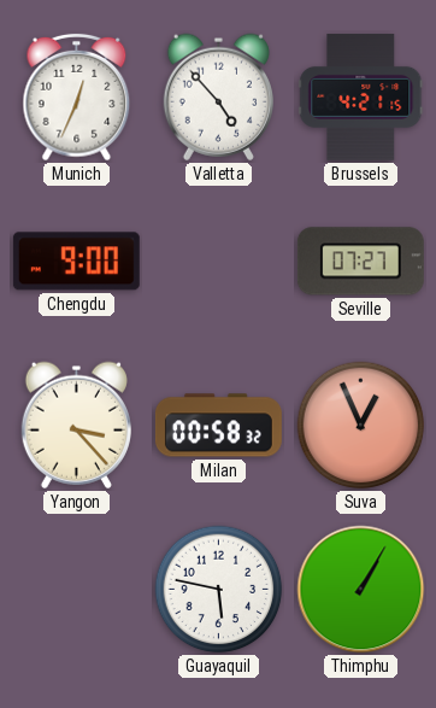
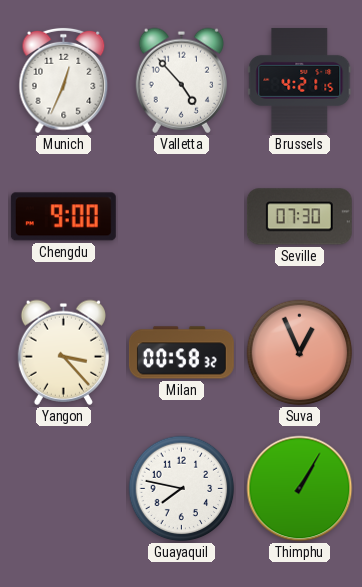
Seville: 07:27 -> 07:30 (299, 217)
Guayaquil: 5:47 -> 7:47 (182, 489)
